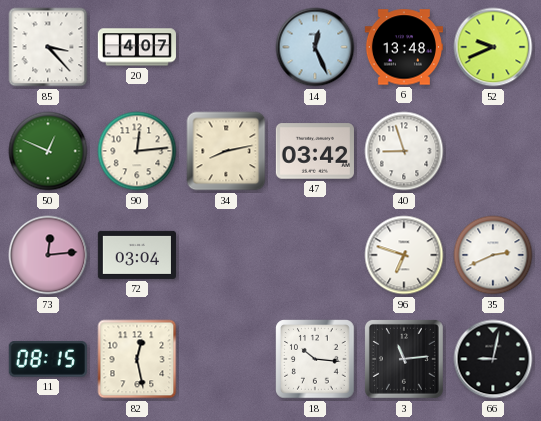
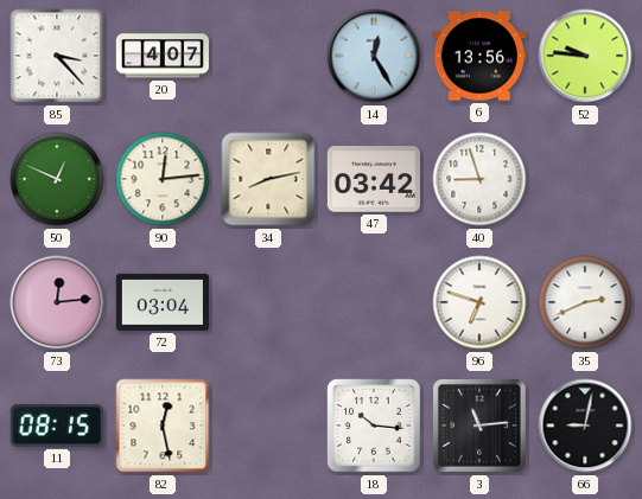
14: 12:26 -> 12:25 (374, 56)
6: 13:48 -> 13:56 (478, 56)
52: 9:41 -> 9:46 (585, 56)
